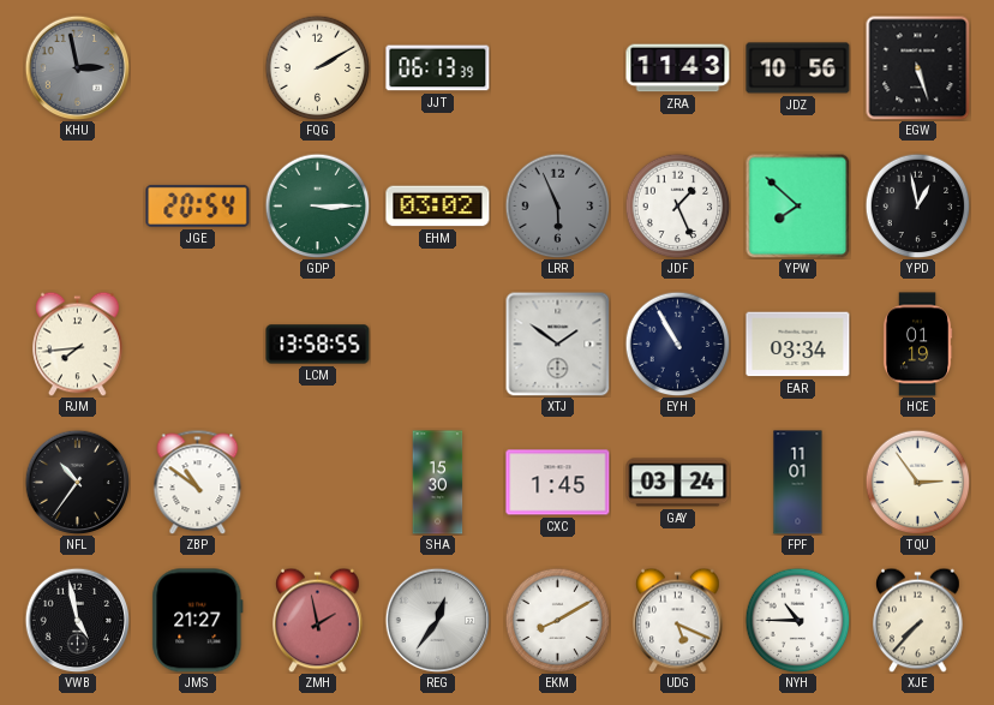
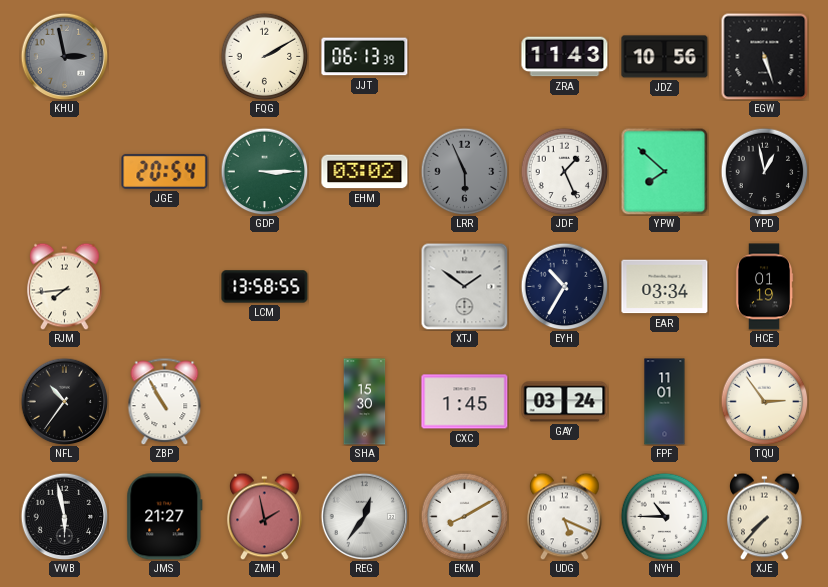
EYH: 10:55 -> 10:35 (564, 286)
ZBP: 10:51 -> 10:55 (165, 401)
VWB: 4:58 -> 5:58 (64, 516)
